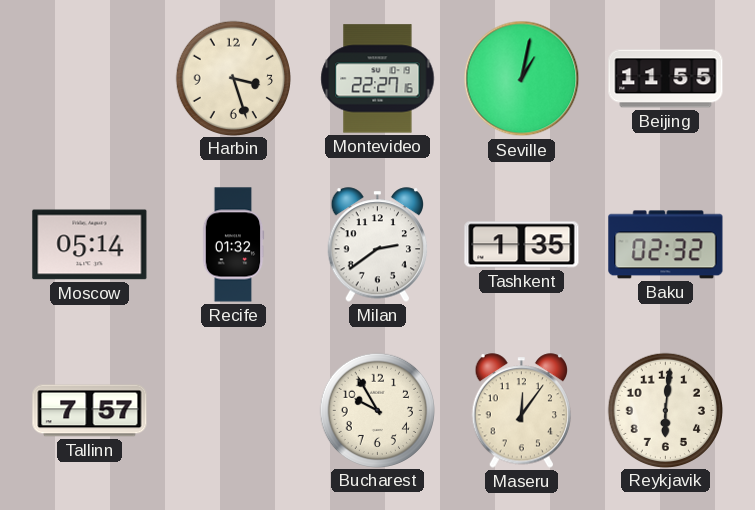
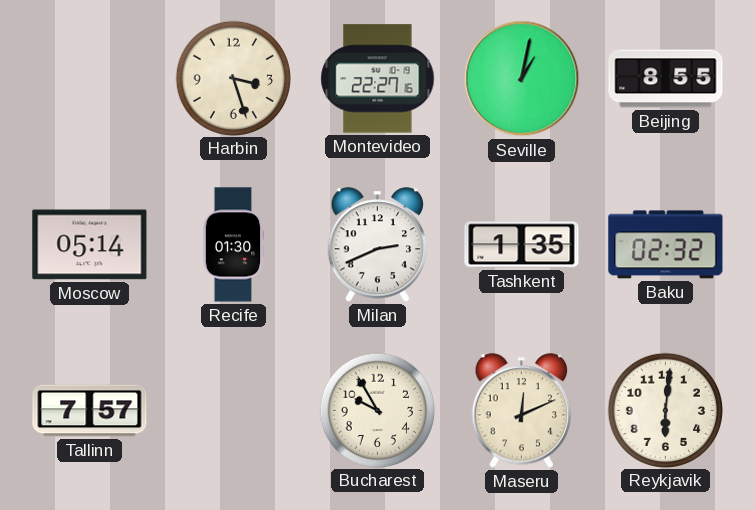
Beijing: 11:55 -> 8:55 (666, 79)
Recife: 01:32 -> 01:30 (233, 245)
Milan: 2:39 -> 2:41 (378, 245)
Maseru: 12:06 -> 12:11 (522, 411)
